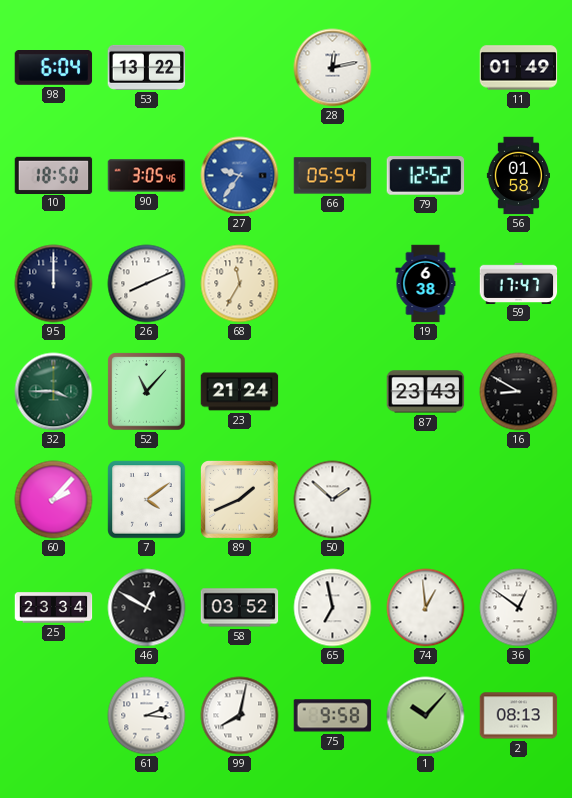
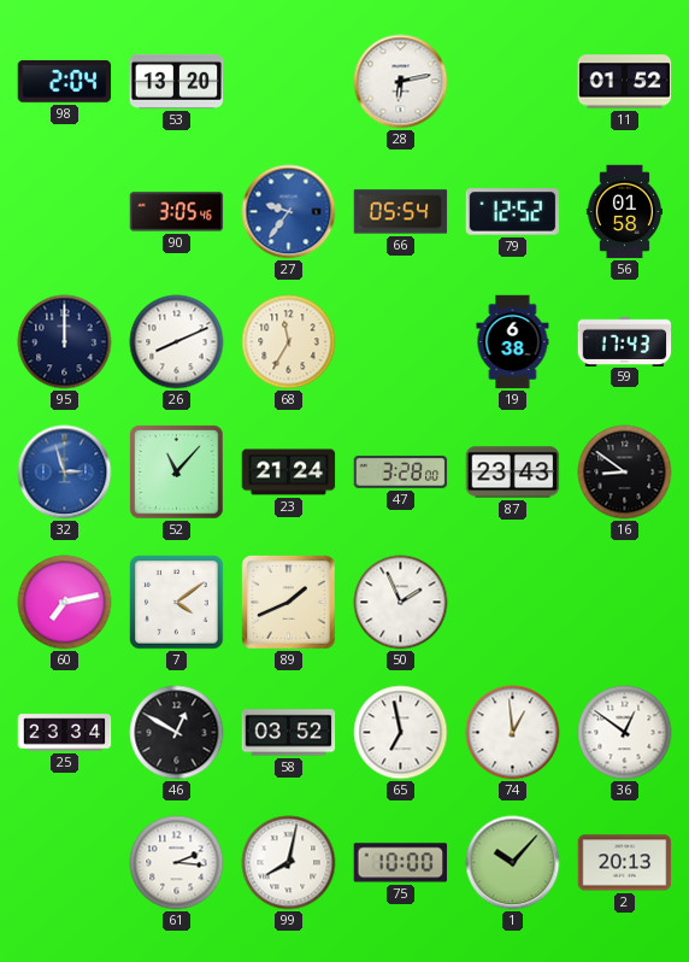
98: 6:04 -> 2:04 (65, 82)
53: 13:22 -> 13:20 (177, 81)
28: 12:13 -> 6:13 (401, 82)
11: 01:49 -> 01:52 (625, 82)
10: 18:50 -> none (54, 175)
59: 17:47 -> 17:43 (625, 341)
32: 3:45 -> 2:57 (65, 473)
32 dial: green -> blue (65, 473)
47: none -> 3:28 (401, 471)
16: 8:50 -> 8:51 (625, 473)
60: 2:07 -> 7:13 (65, 603)
50: 1:52 -> 1:56 (401, 603)
75: 9:58 -> 10:00 (401, 863)
2: 08:13 -> 20:13 (625, 863)
